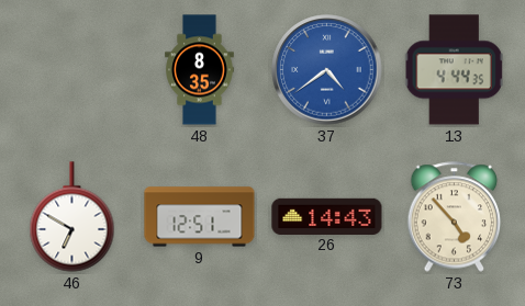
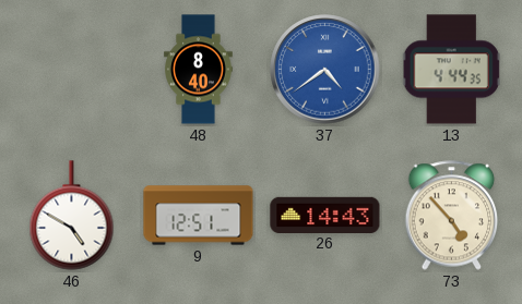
48: 8:35 -> 8:40 (199, 70)
46: 6:50 -> 4:50 (72, 216)
